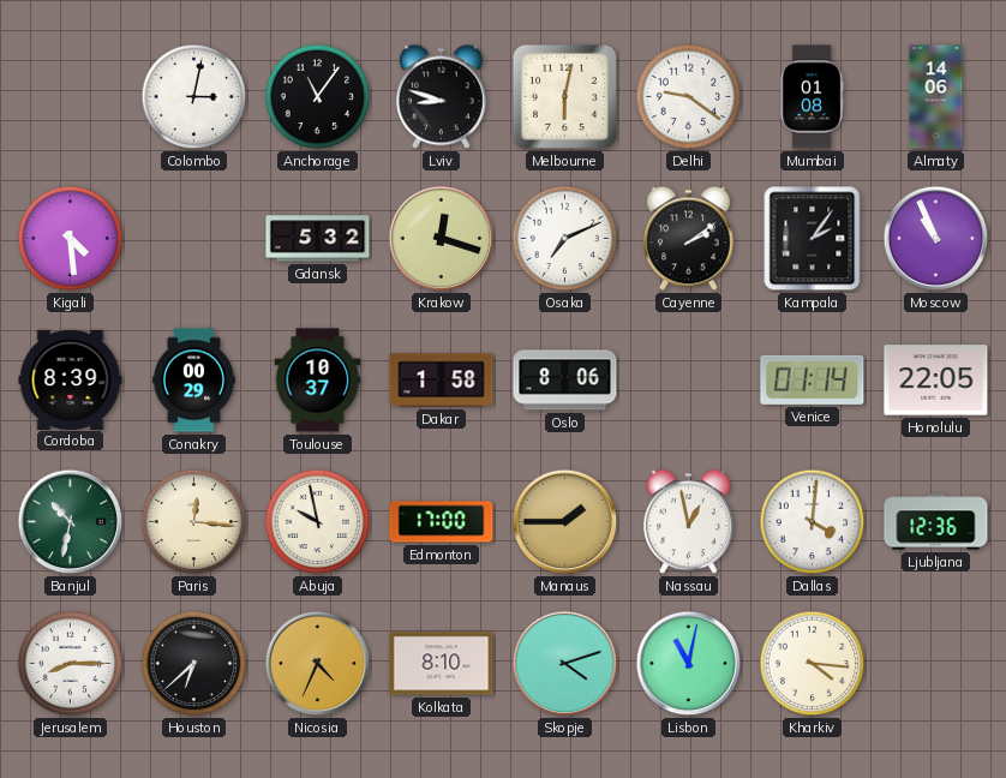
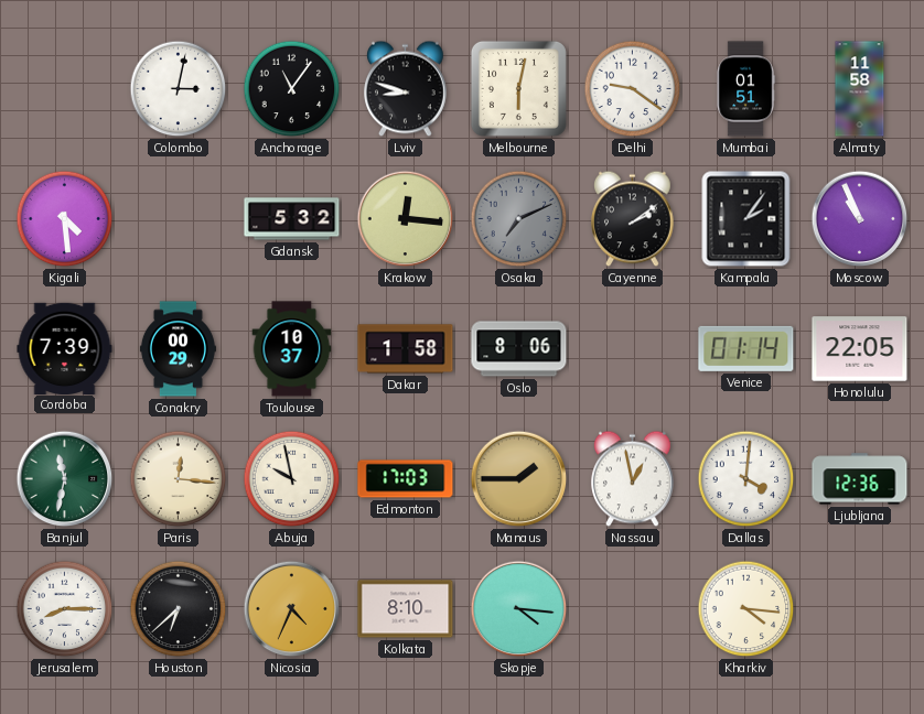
Mumbai: 01:08 -> 01:51 (745, 89)
Almaty: 14:06 -> 11:58 (860, 89)
Krakow: 12:18 -> 12:16 (406, 219)
Osaka dial: white -> grey (519, 219)
Cordoba: 8:39 -> 7:39 (65, 348)
Banjul: 10:32 -> 11:32 (65, 479)
Edmonton: 17:00 -> 17:03 (406, 479)
Skopje: 4:12 -> 4:16 (519, 609)
Lisbon: 11:02 -> none (689, 664)
